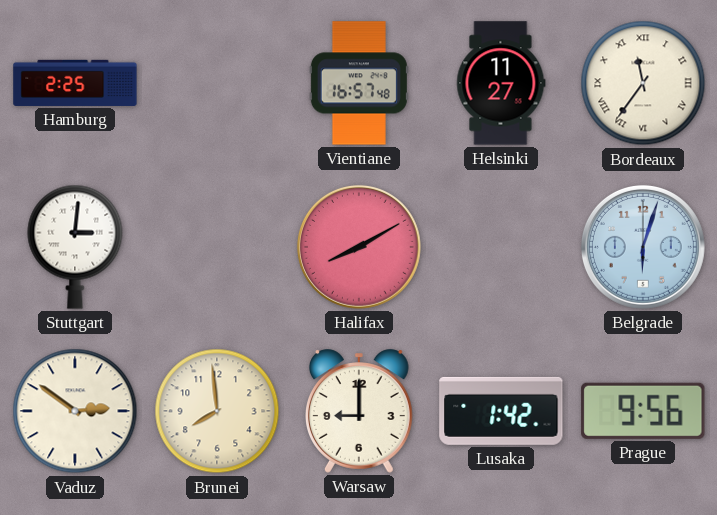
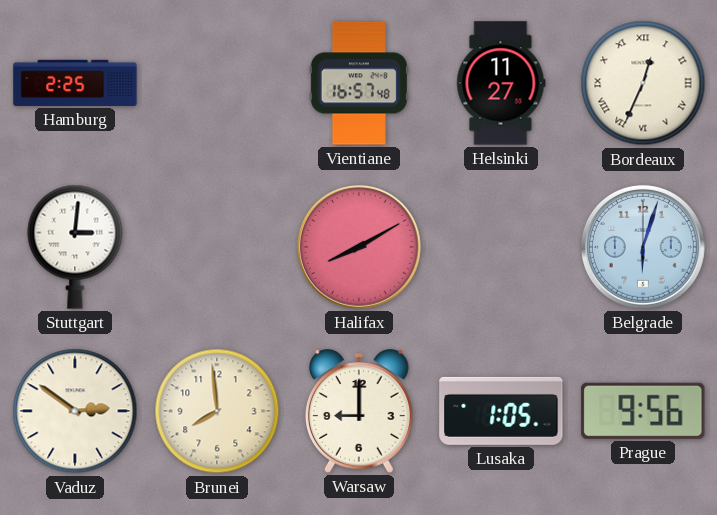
Bordeaux: 11:36 -> 12:34 (643, 83)
Lusaka: 1:42 -> 1:05 (501, 411)
